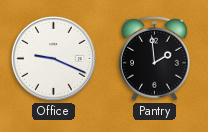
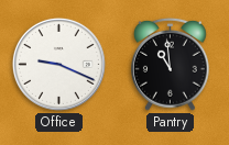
Pantry: 1:59 -> 10:59 (171, 64)
